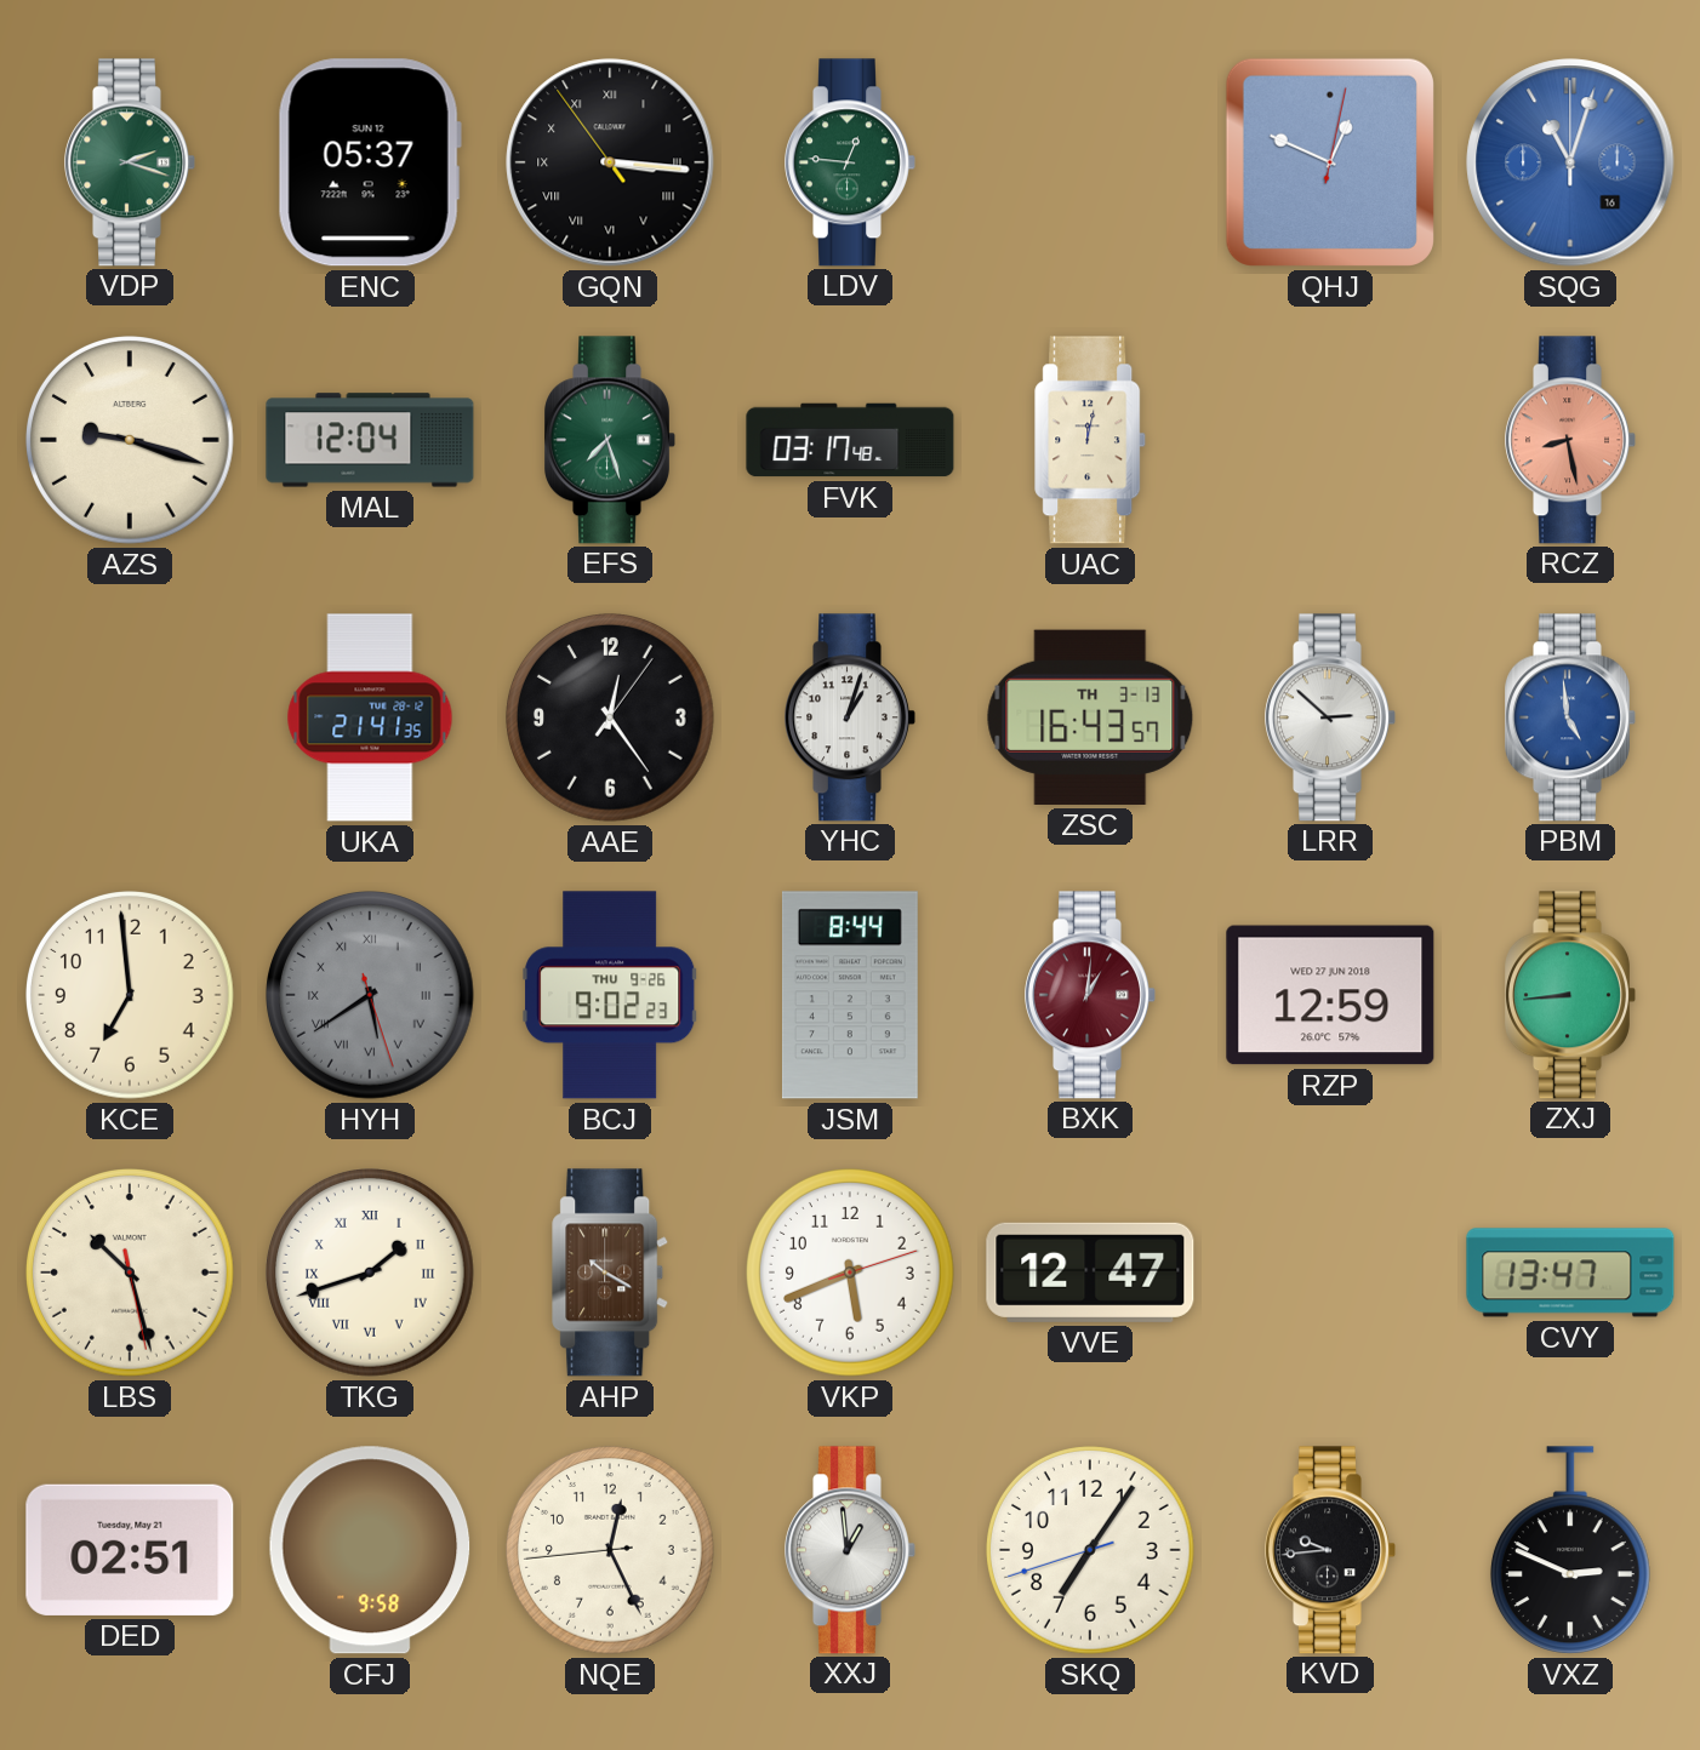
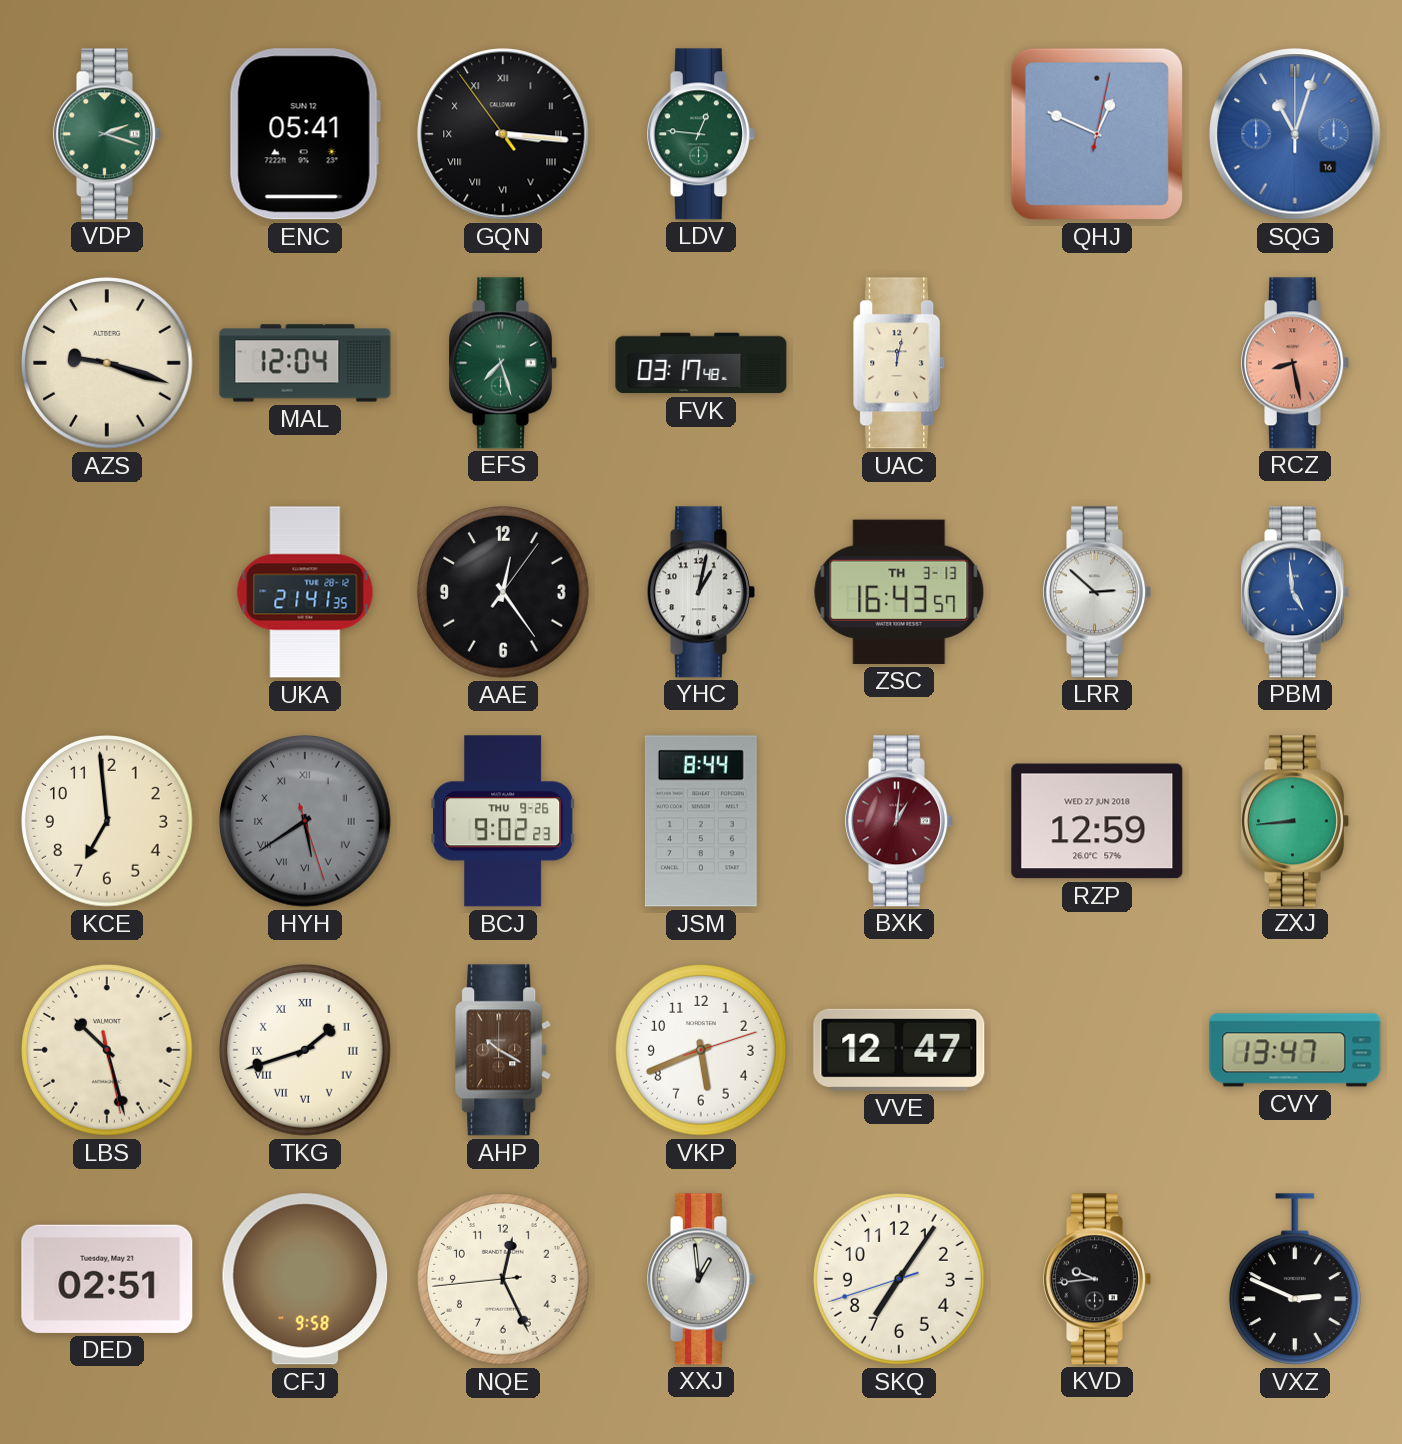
ENC: 05:37 -> 05:41 (305, 134)
YHC: 1:03 -> 1:02 (701, 592)
